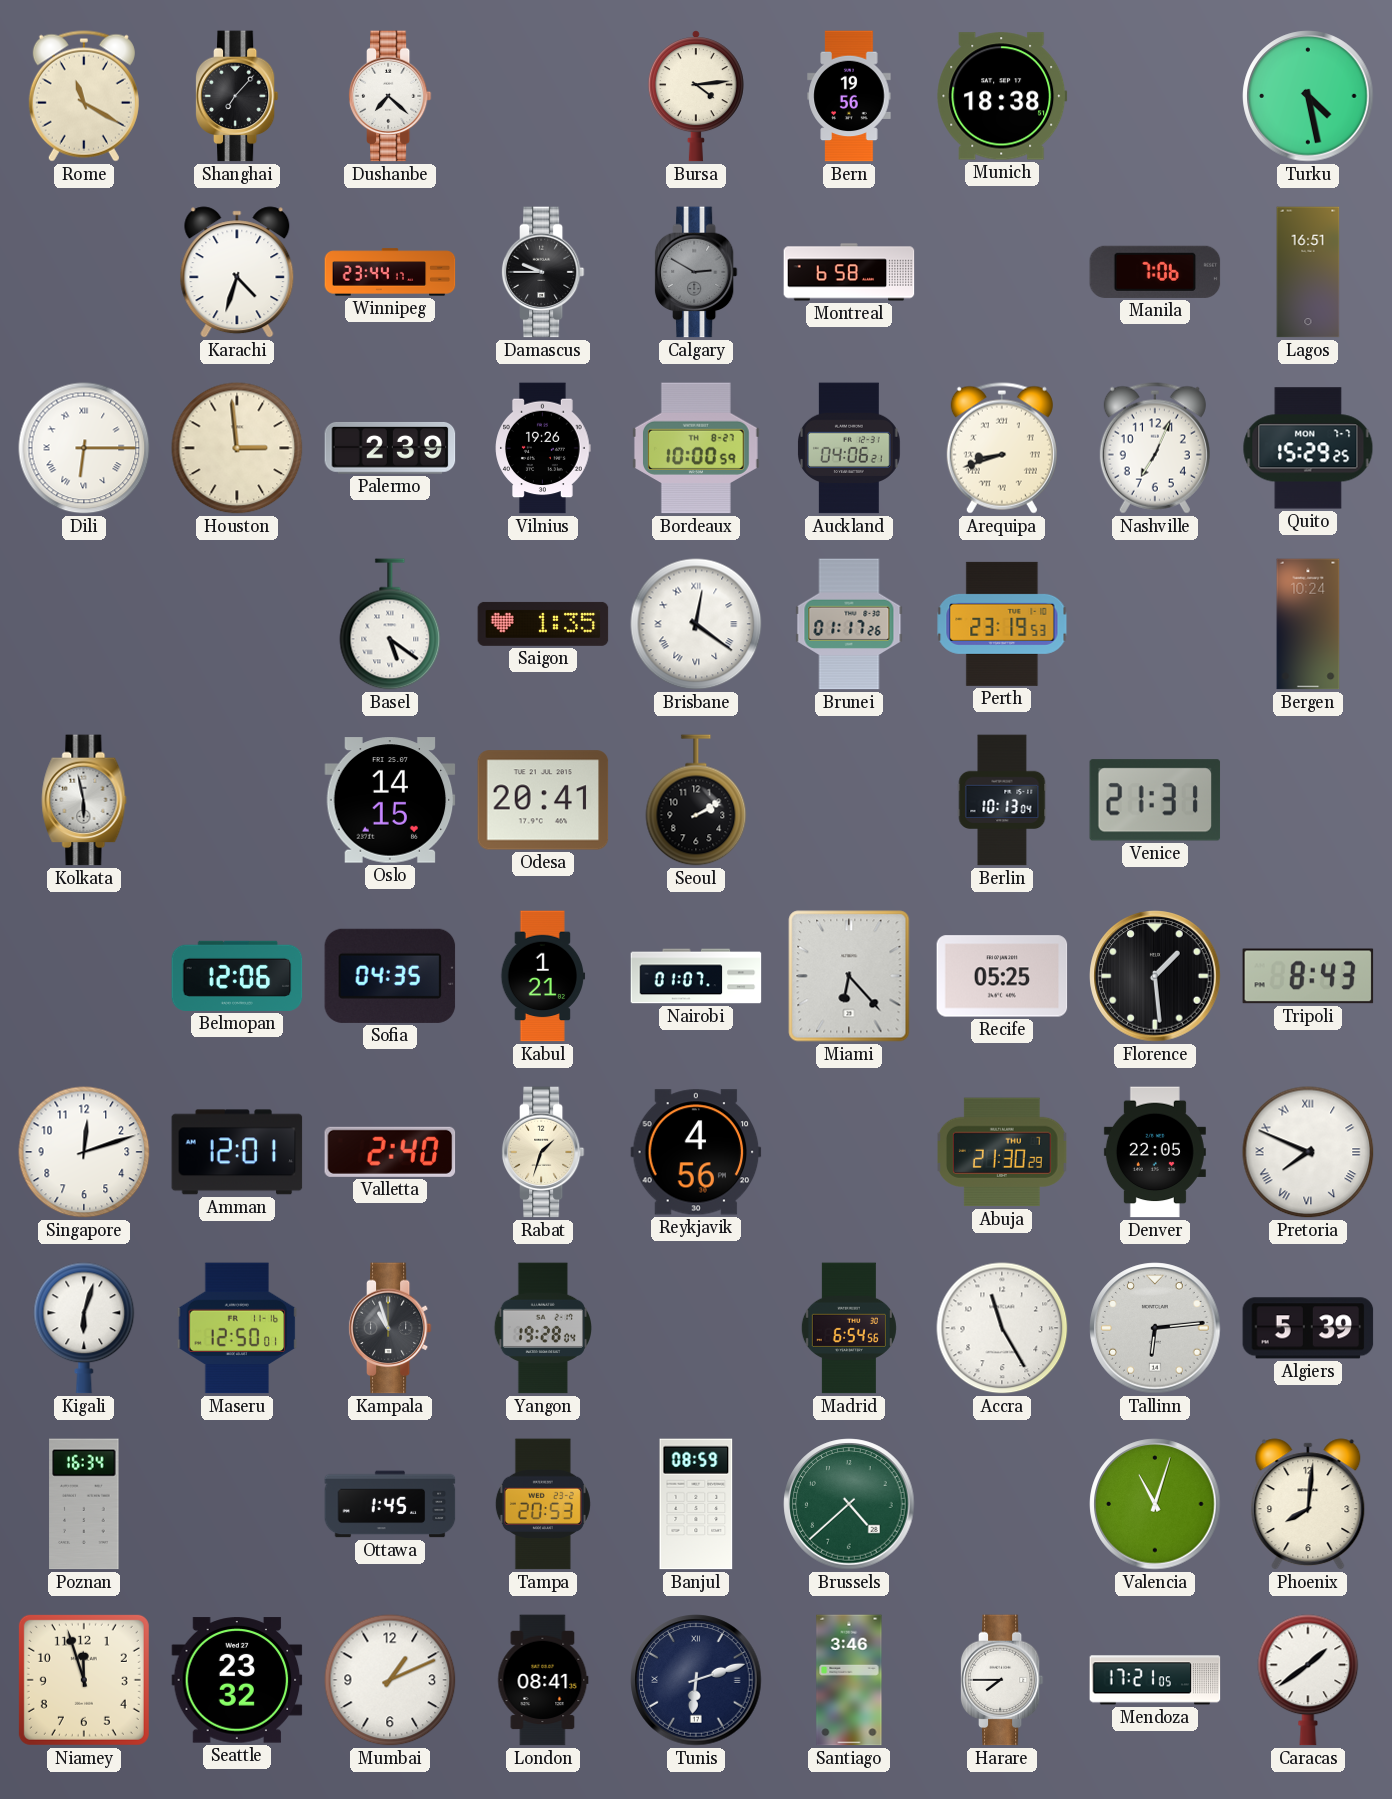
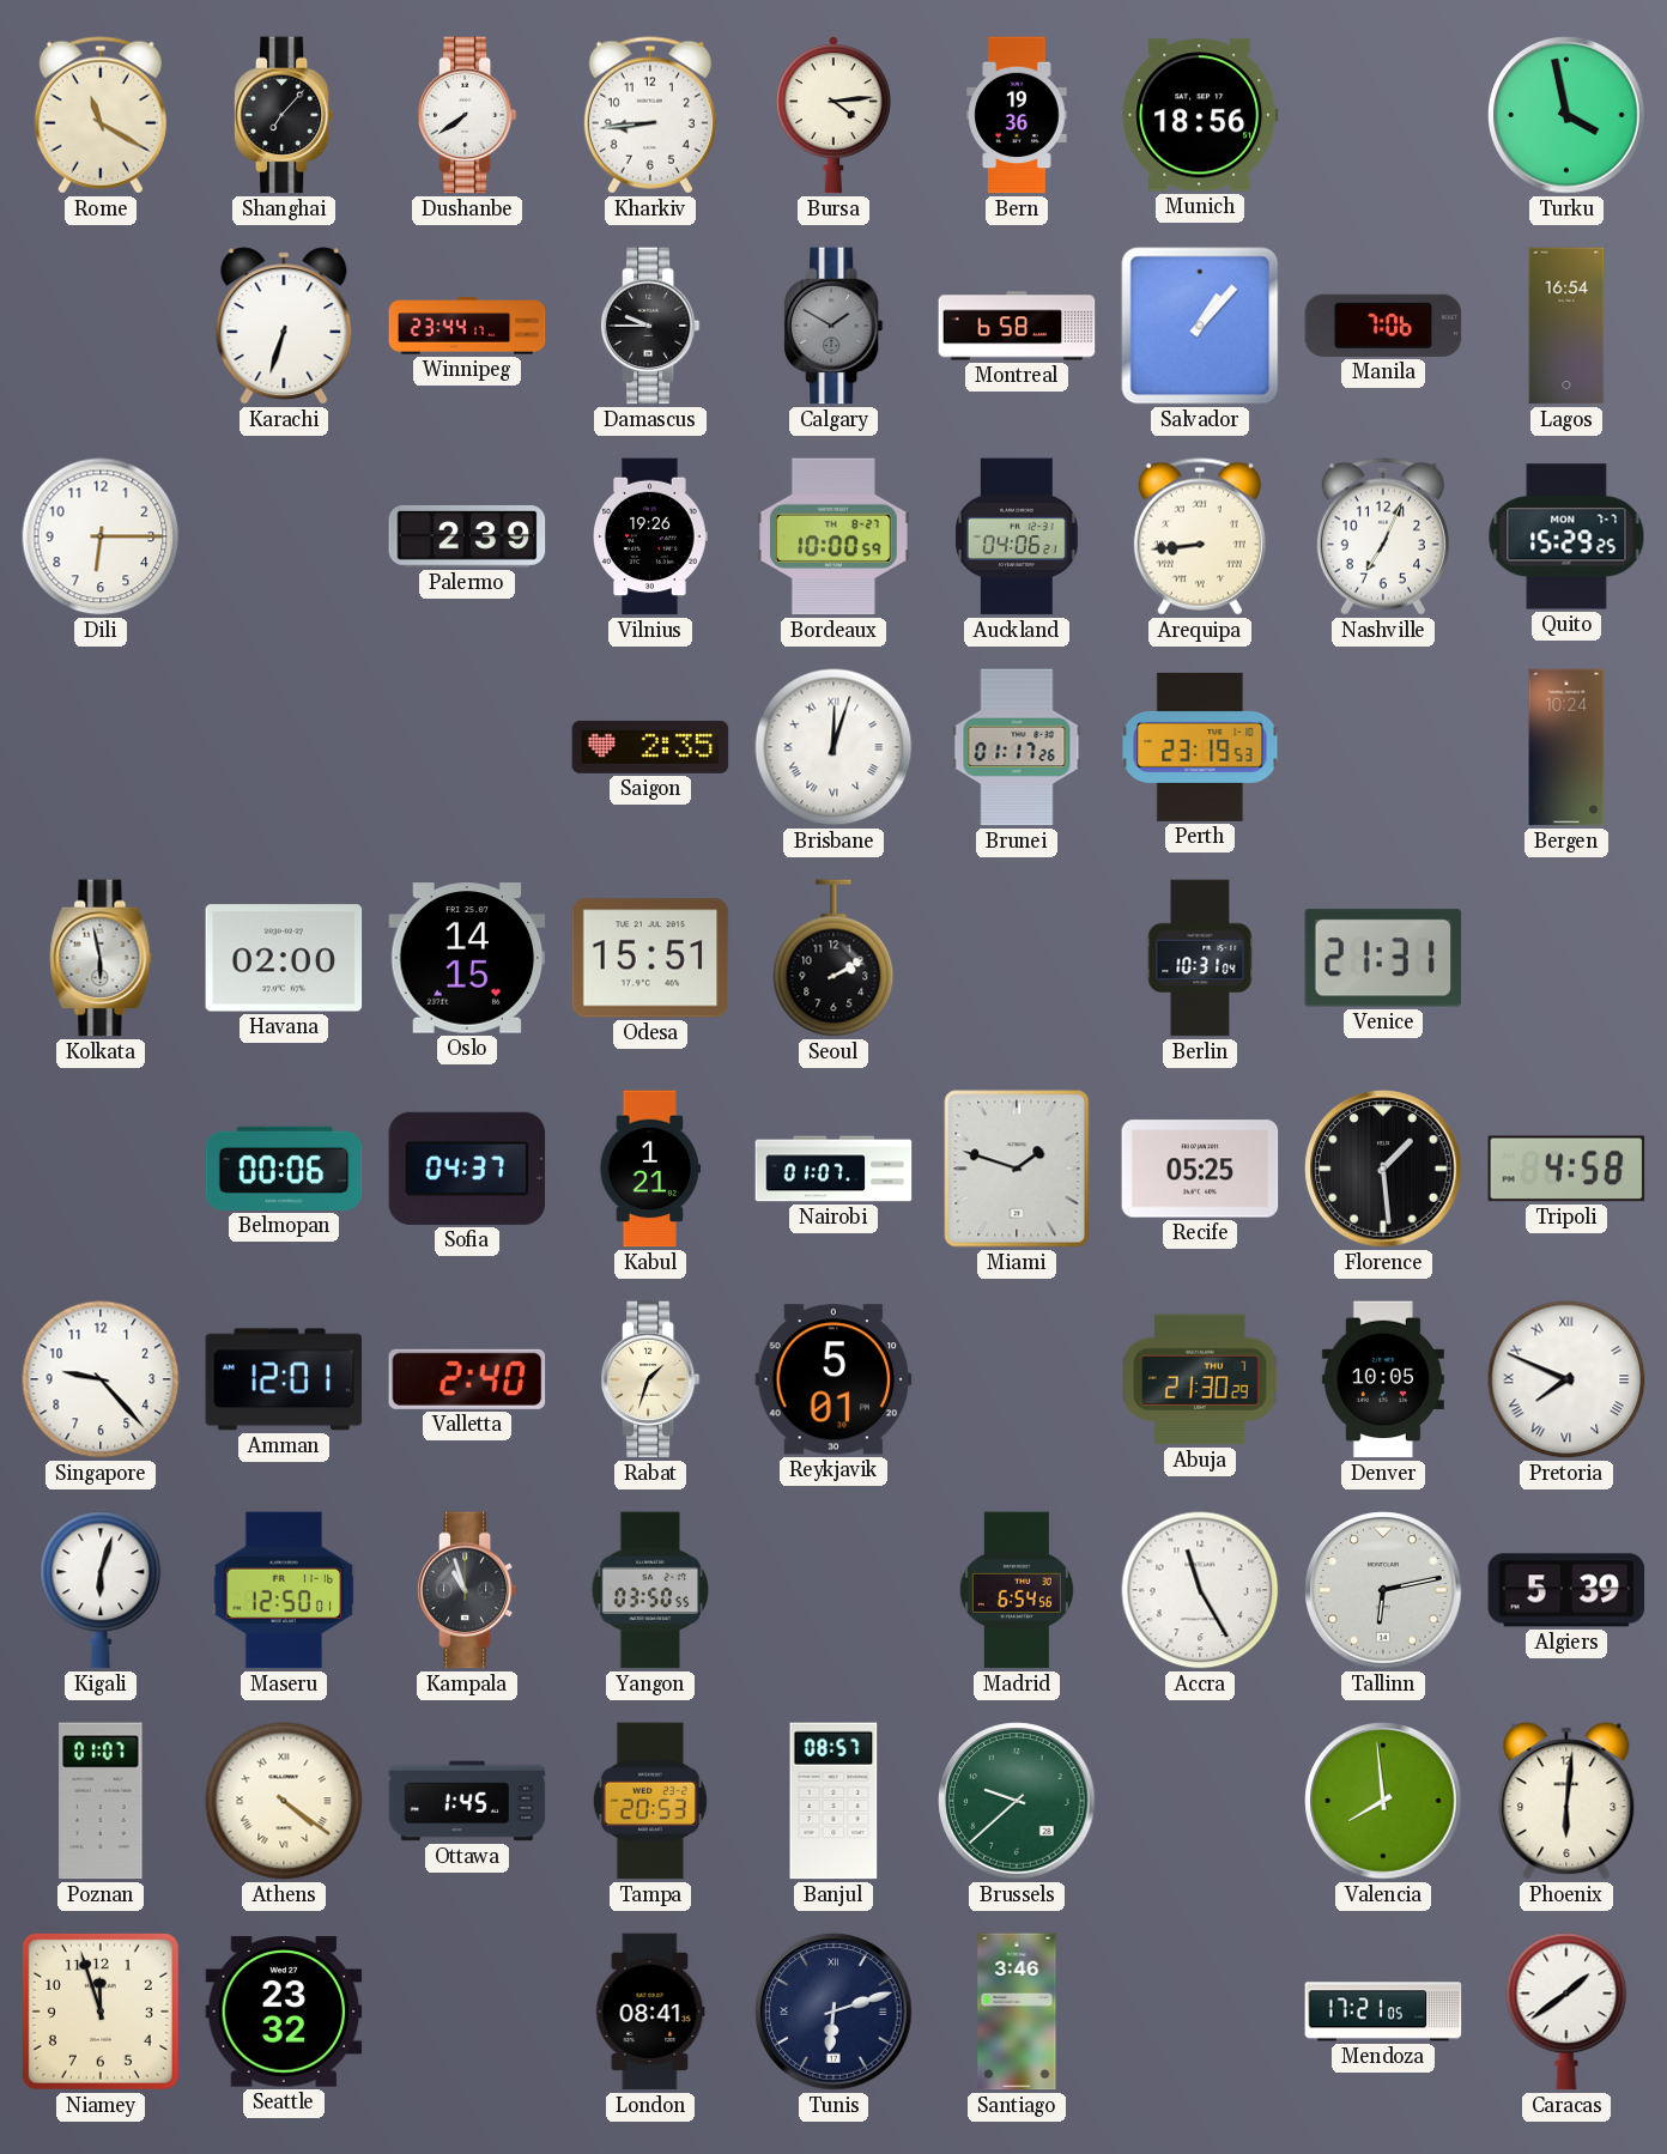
Dushanbe: 7:22 -> 7:39 (467, 115)
Kharkiv: none -> 8:44 (650, 115)
Bern: 19:56 -> 19:36 (1017, 115)
Munich: 18:38 -> 18:56 (1200, 115)
Turku: 4:28 -> 3:58 (1566, 115)
Karachi: 4:33 -> 6:33 (284, 326)
Calgary: 2:50 -> 1:50 (833, 326)
Salvador: none -> 1:07 (1200, 326)
Lagos: 16:51 -> 16:54 (1566, 326)
Dili numerals: Roman -> Arabic (101, 536)
Houston: 2:59 -> none (237, 448)
Arequipa: 8:42 -> 8:44 (1200, 536)
Basel: 5:21 -> none (390, 624)
Saigon: 1:35 -> 2:35 (650, 747)
Brisbane: 12:21 -> 12:03 (833, 747)
Havana: none -> 02:00 (284, 958)
Odesa: 20:41 -> 15:51 (650, 958)
Berlin: 10:13 -> 10:31 (1200, 958)
Belmopan: 12:06 -> 00:06 (284, 1169)
Sofia: 04:35 -> 04:37 (467, 1169)
Miami: 6:23 -> 1:48 (1017, 1169)
Tripoli: 8:43 -> 4:58 (1566, 1169)
Singapore: 12:12 -> 9:23 (101, 1379)
Reykjavik: 4:56 -> 5:01 (833, 1379)
Denver: 22:05 -> 10:05 (1383, 1379)
Yangon: 19:28 -> 03:50 (649, 1590)
Tallinn: 6:14 -> 6:13 (1383, 1590)
Poznan: 16:34 -> 01:07 (101, 1801)
Athens: none -> 4:21 (284, 1801)
Banjul: 08:59 -> 08:57 (833, 1801)
Brussels: 4:38 -> 9:38 (1017, 1801)
Valencia: 11:03 -> 7:59 (1383, 1801)
Phoenix: 8:01 -> 6:01 (1566, 1801)
Mumbai: 1:11 -> none (390, 1680)
Harare: 7:45 -> none (1002, 1680)
